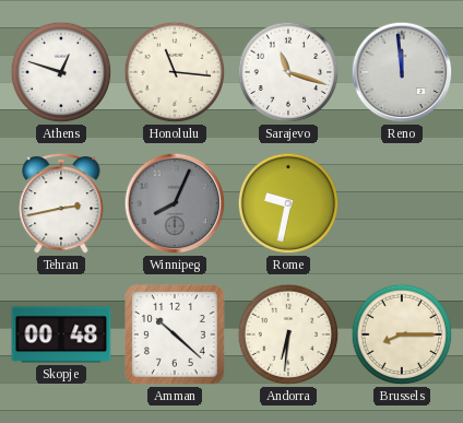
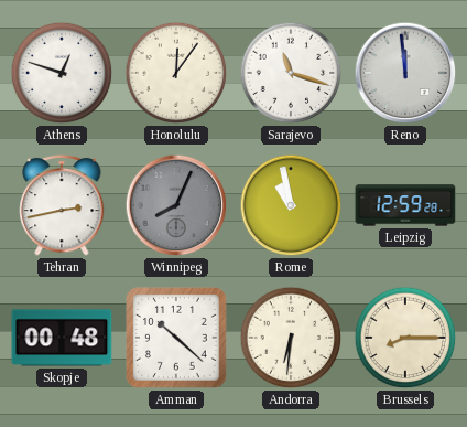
Honolulu: 11:16 -> 12:06 (176, 73)
Rome: 9:32 -> 10:58 (291, 205)
Leipzig: none -> 12:59 (405, 205)
